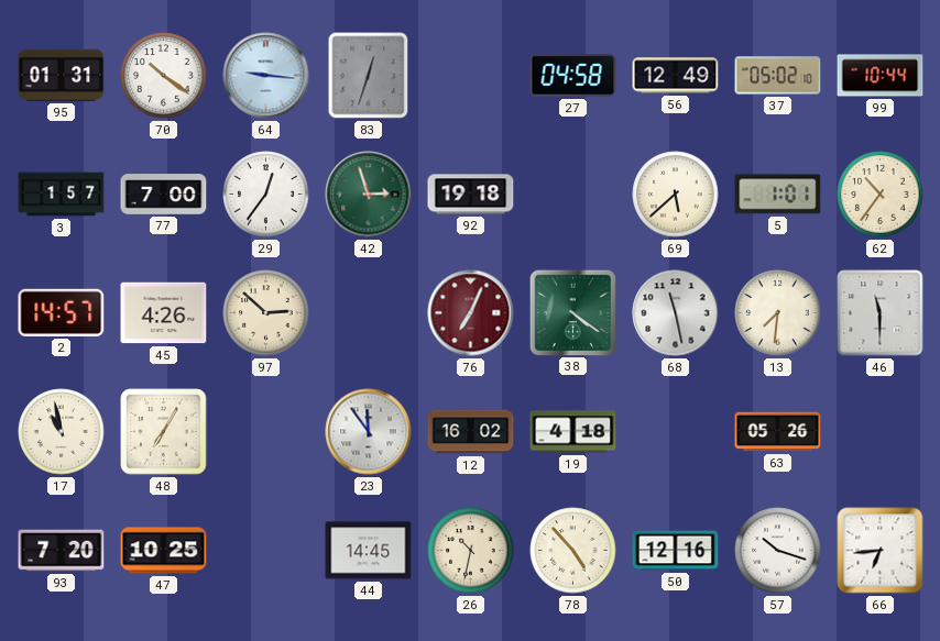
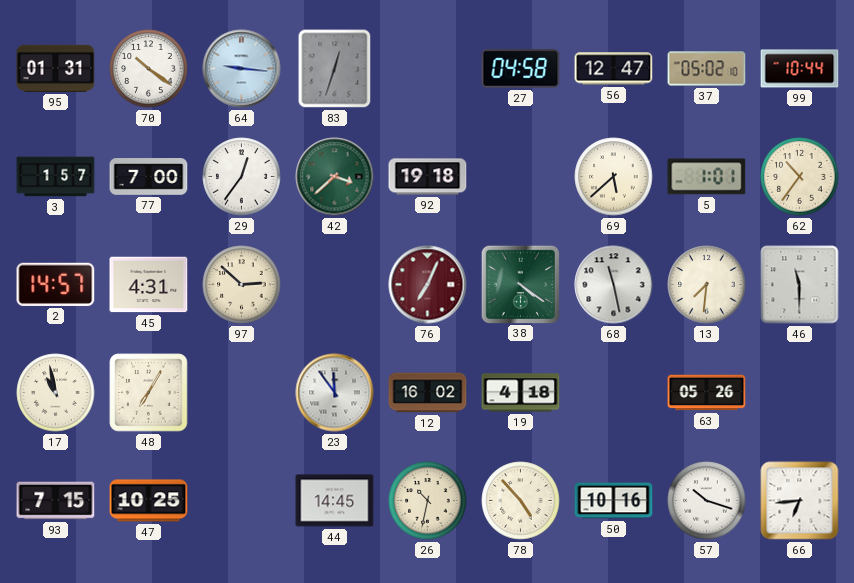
56: 12:49 -> 12:47 (614, 69)
42: 2:57 -> 3:38 (335, 177)
45: 4:26 -> 4:31 (149, 285)
93: 7:20 -> 7:15 (56, 501)
50: 12:16 -> 10:16 (614, 501)
